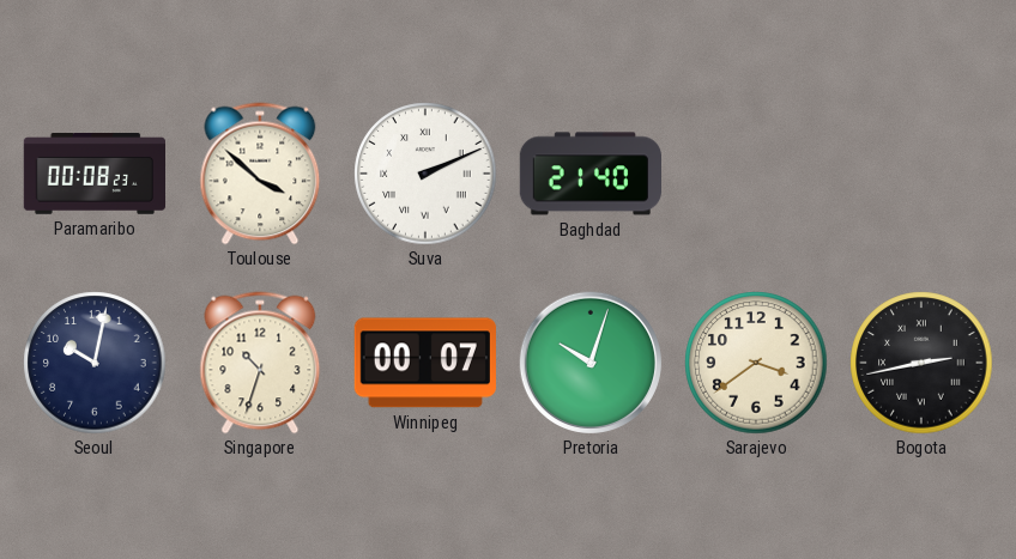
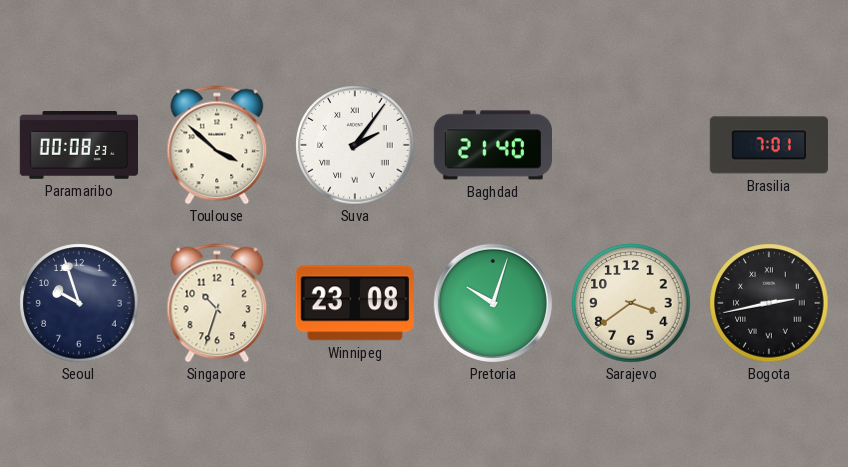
Suva: 2:11 -> 2:06 (355, 145)
Brasilia: none -> 7:01 (769, 145)
Seoul: 10:02 -> 9:57 (79, 303)
Winnipeg: 00:07 -> 23:08 (355, 303)
